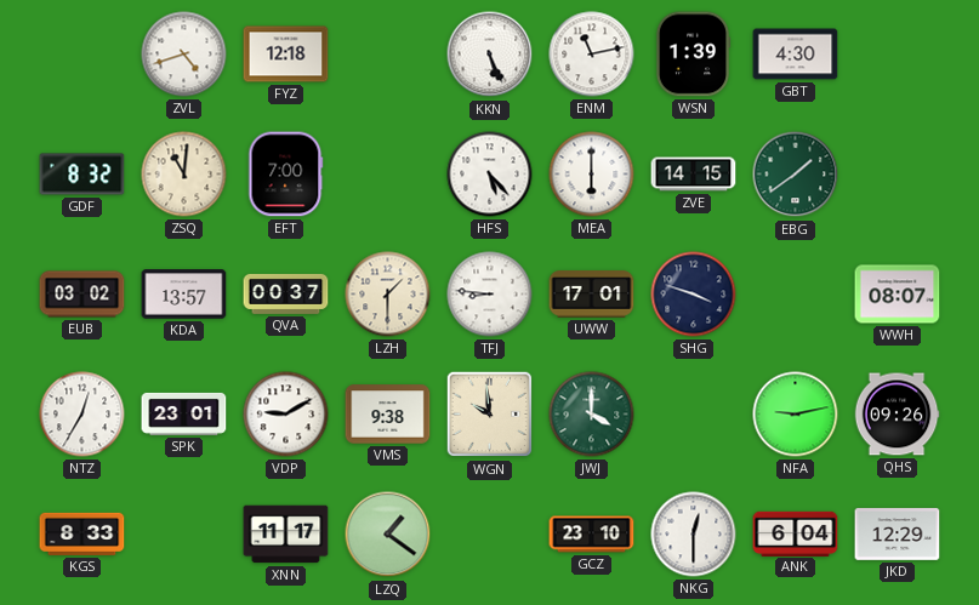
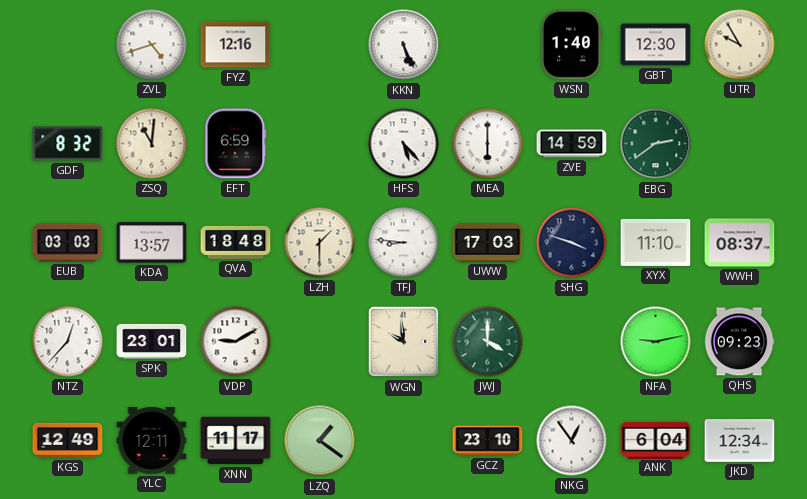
FYZ: 12:18 -> 12:16 (236, 45)
ENM: 11:13 -> none (592, 55)
WSN: 1:39 -> 1:40 (571, 45)
GBT: 4:30 -> 12:30 (656, 45)
UTR: none -> 9:55 (740, 45)
EFT: 7:00 -> 6:59 (236, 144)
ZVE: 14:15 -> 14:59 (572, 144)
EBG: 1:39 -> 2:39 (656, 144)
EUB: 03:02 -> 03:03 (68, 243)
QVA: 00:37 -> 18:48 (236, 242)
UWW: 17:01 -> 17:03 (488, 243)
XYX: none -> 11:10 (656, 242)
WWH: 08:07 -> 08:37 (740, 243)
NTZ: 12:35 -> 12:37 (68, 342)
VMS: 9:38 -> none (388, 415)
QHS: 09:26 -> 09:23 (739, 342)
KGS: 8:33 -> 12:49 (68, 440)
YLC: none -> 12:11 (152, 441)
NKG: 12:30 -> 12:54 (572, 441)
JKD: 12:29 -> 12:34 (740, 441)
